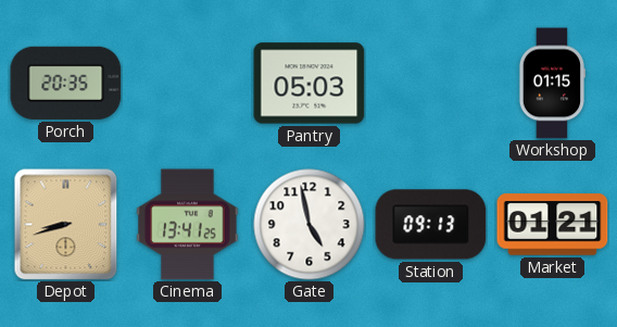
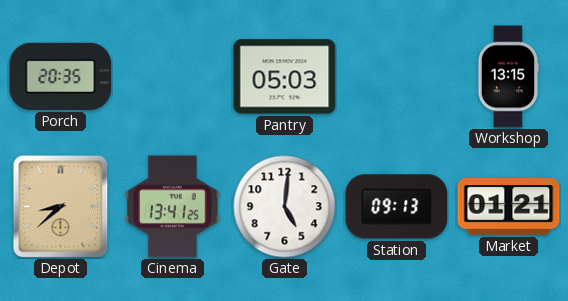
Workshop: 01:15 -> 13:15 (507, 77)
Depot: 8:42 -> 8:38 (61, 207)
Gate: 4:58 -> 5:01 (285, 207)
